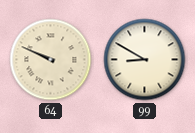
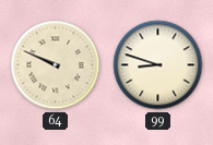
99: 8:50 -> 8:48 (158, 65)
